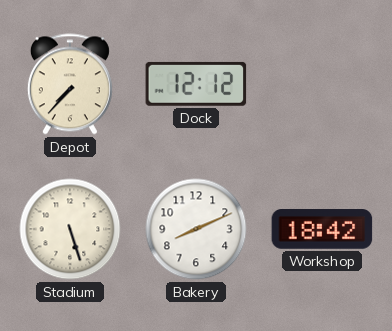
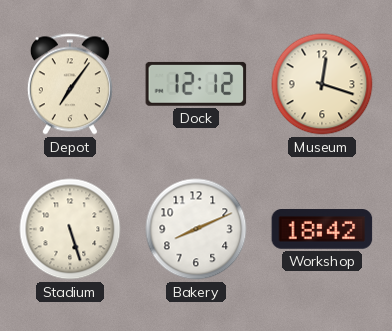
Depot: 7:37 -> 7:06 (70, 84)
Museum: none -> 12:18 (322, 84)
